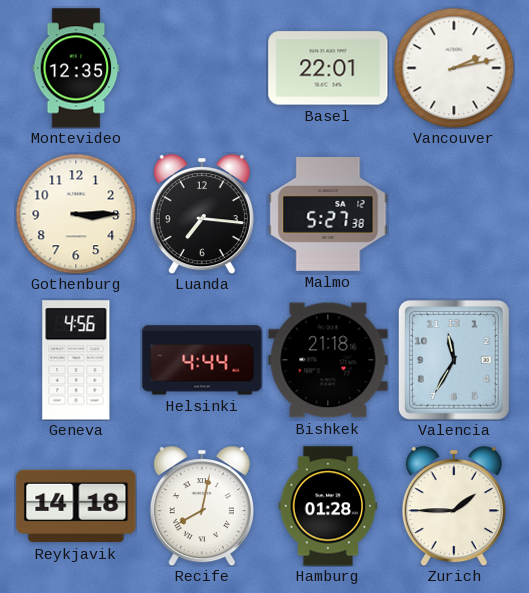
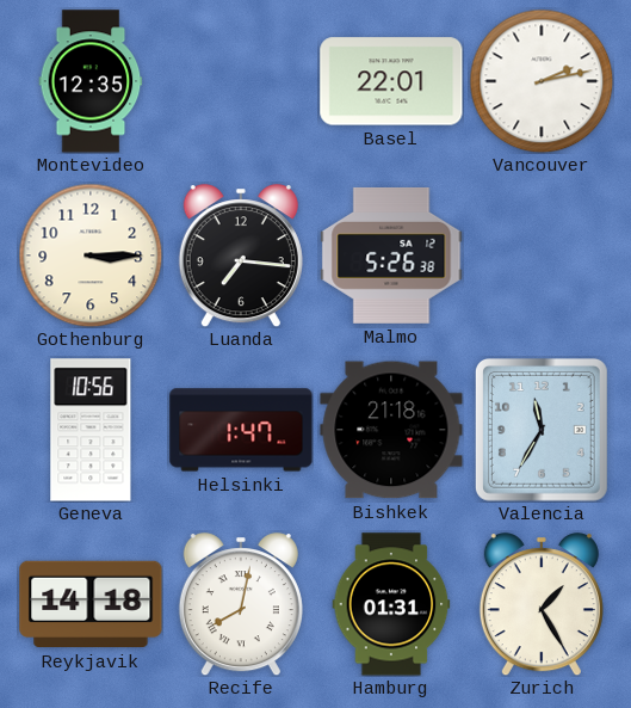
Malmo: 5:27 -> 5:26 (391, 256)
Geneva: 4:56 -> 10:56 (91, 430)
Helsinki: 4:44 -> 1:47 (241, 430)
Hamburg: 01:28 -> 01:31 (391, 604)
Zurich: 1:45 -> 1:25 (542, 604)
